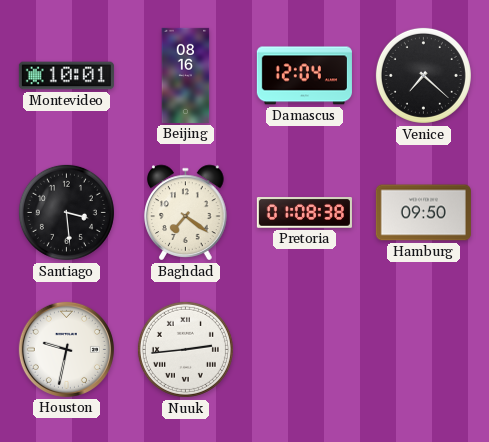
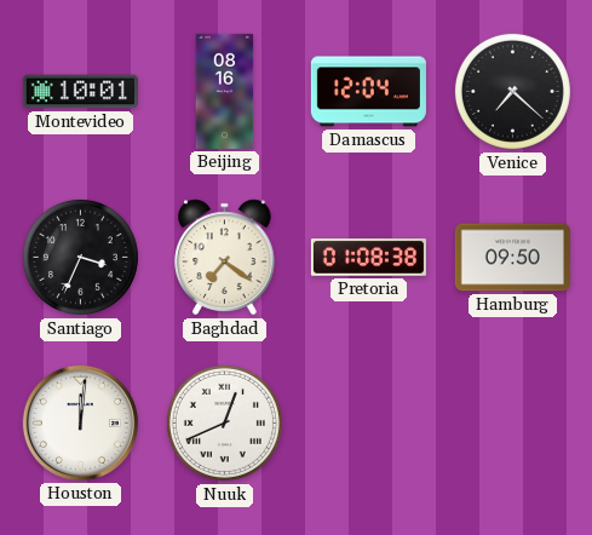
Santiago: 3:29 -> 3:34 (80, 257)
Houston: 9:32 -> 12:01 (80, 422)
Nuuk: 2:44 -> 12:41 (224, 422)
